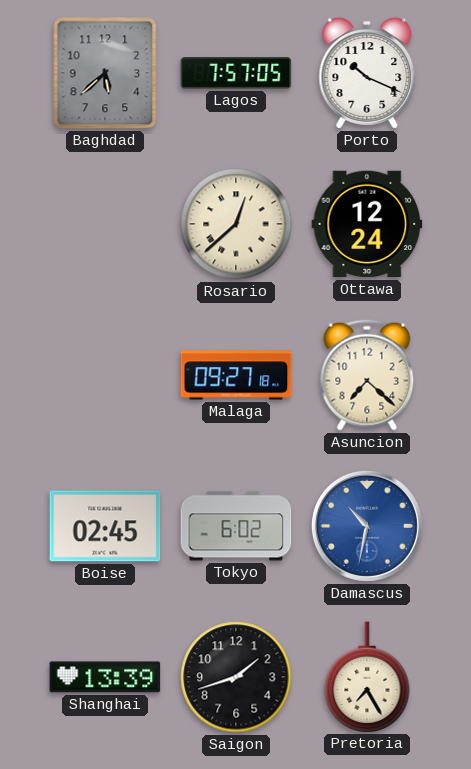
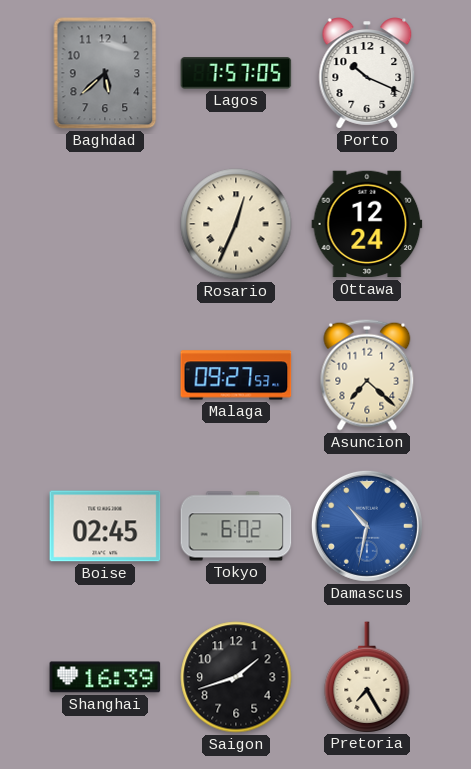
Rosario: 12:38 -> 12:34 (236, 224)
Malaga: 09:27:18 -> 09:27:53 (236, 375)
Shanghai: 13:39 -> 16:39 (105, 677)
